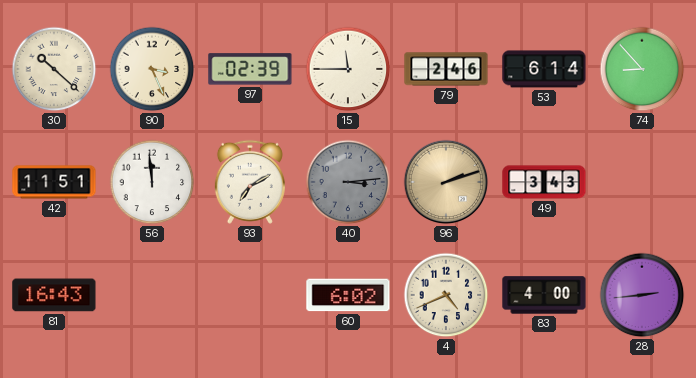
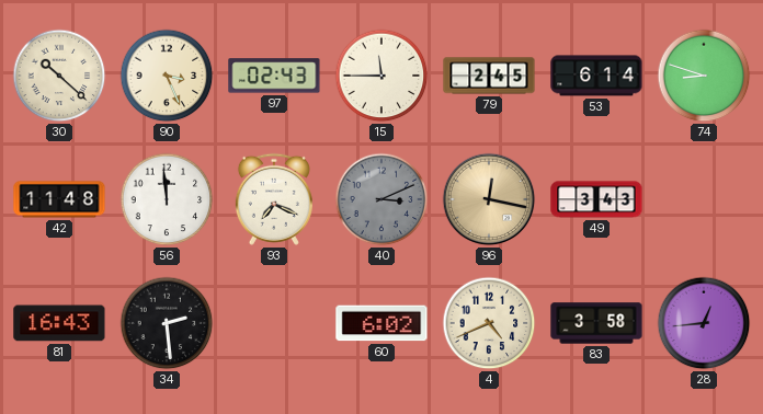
97: 02:39 -> 02:43 (274, 76)
79: 2:46 -> 2:45 (489, 76)
74: 8:53 -> 8:48 (704, 76)
42: 11:51 -> 11:48 (59, 199)
93: 7:10 -> 7:19 (274, 199)
40: 3:14 -> 3:11 (381, 199)
96: 2:12 -> 12:17 (489, 199)
34: none -> 2:29 (167, 323)
83: 4:00 -> 3:58 (596, 323)
28: 2:44 -> 12:44 (704, 323)
